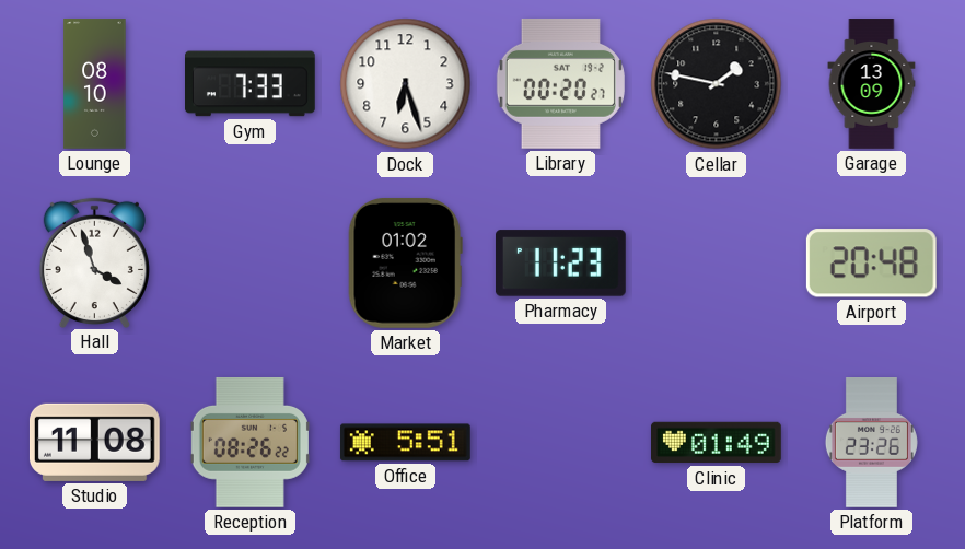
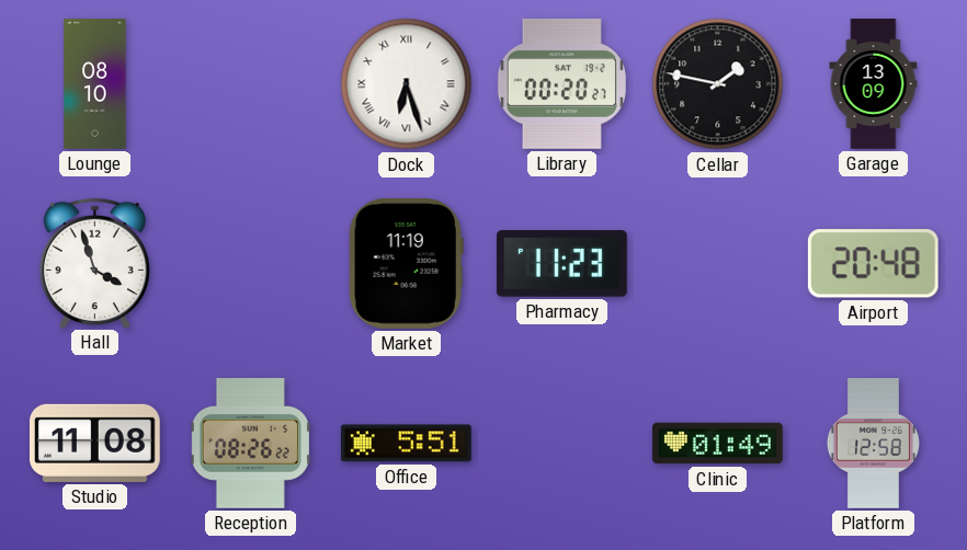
Gym: 7:33 -> none (251, 84)
Dock numerals: Arabic -> Roman (407, 84)
Market: 01:02 -> 11:19 (406, 263)
Platform: 23:26 -> 12:58 (873, 444)
